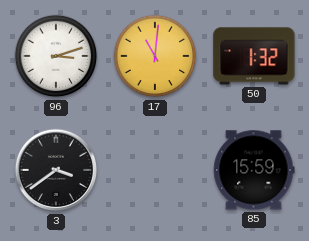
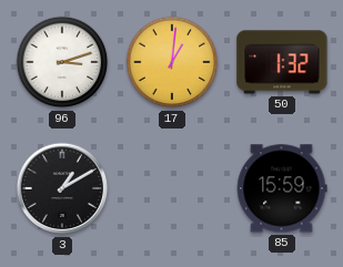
17: 11:01 -> 1:01 (172, 62)
3: 3:39 -> 1:10 (62, 188)
